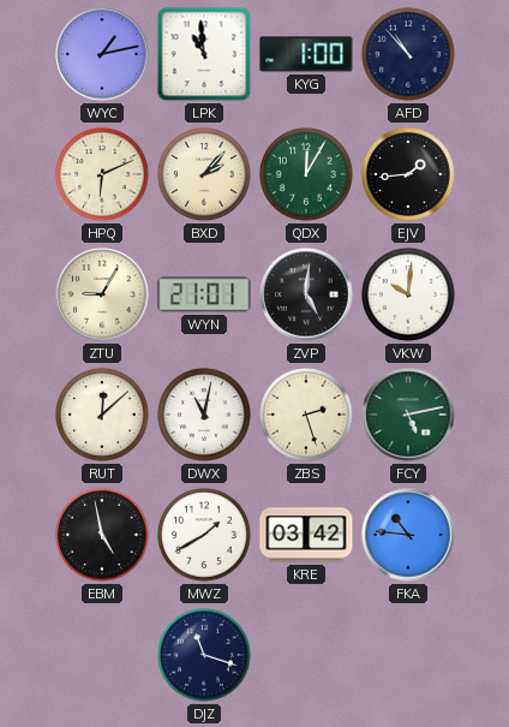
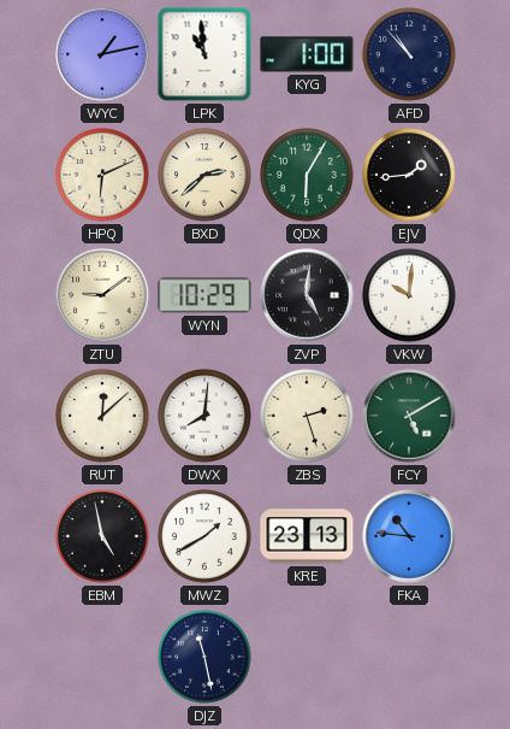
BXD: 2:07 -> 2:38 (204, 175)
QDX: 12:05 -> 6:05 (307, 175)
ZTU: 9:05 -> 9:09 (102, 295)
WYN: 21:01 -> 10:29 (204, 295)
DWX: 11:02 -> 8:01 (204, 416)
FCY: 5:13 -> 5:10 (409, 416)
KRE: 03:42 -> 23:13 (307, 536)
DJZ: 11:18 -> 11:28 (204, 657)
